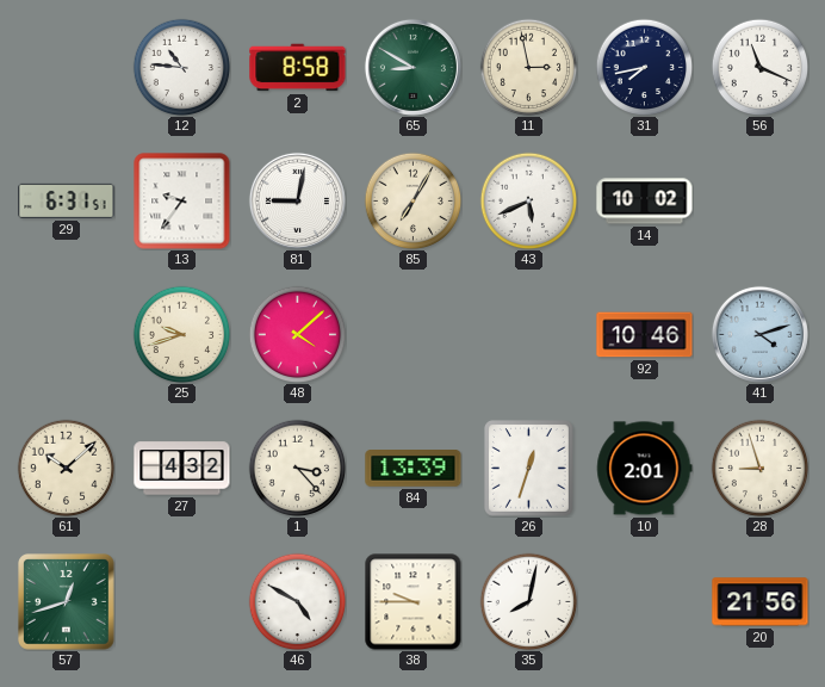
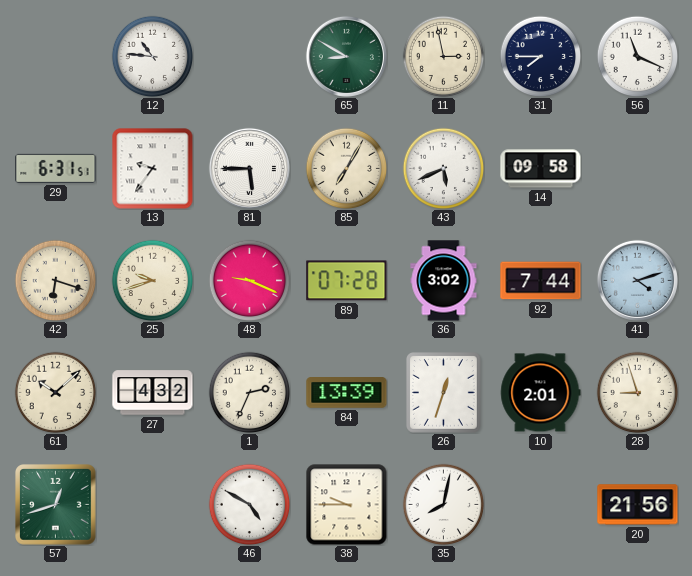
2: 8:58 -> none (298, 68)
31: 7:43 -> 7:45 (540, 56)
81: 9:02 -> 5:45 (249, 168)
14: 10:02 -> 09:58 (541, 169)
42: none -> 6:18 (55, 280)
48: 4:08 -> 9:19 (249, 280)
89: none -> 07:28 (347, 281)
36: none -> 3:02 (444, 281)
92: 10:46 -> 7:44 (541, 281)
1: 3:23 -> 2:34 (249, 392)
